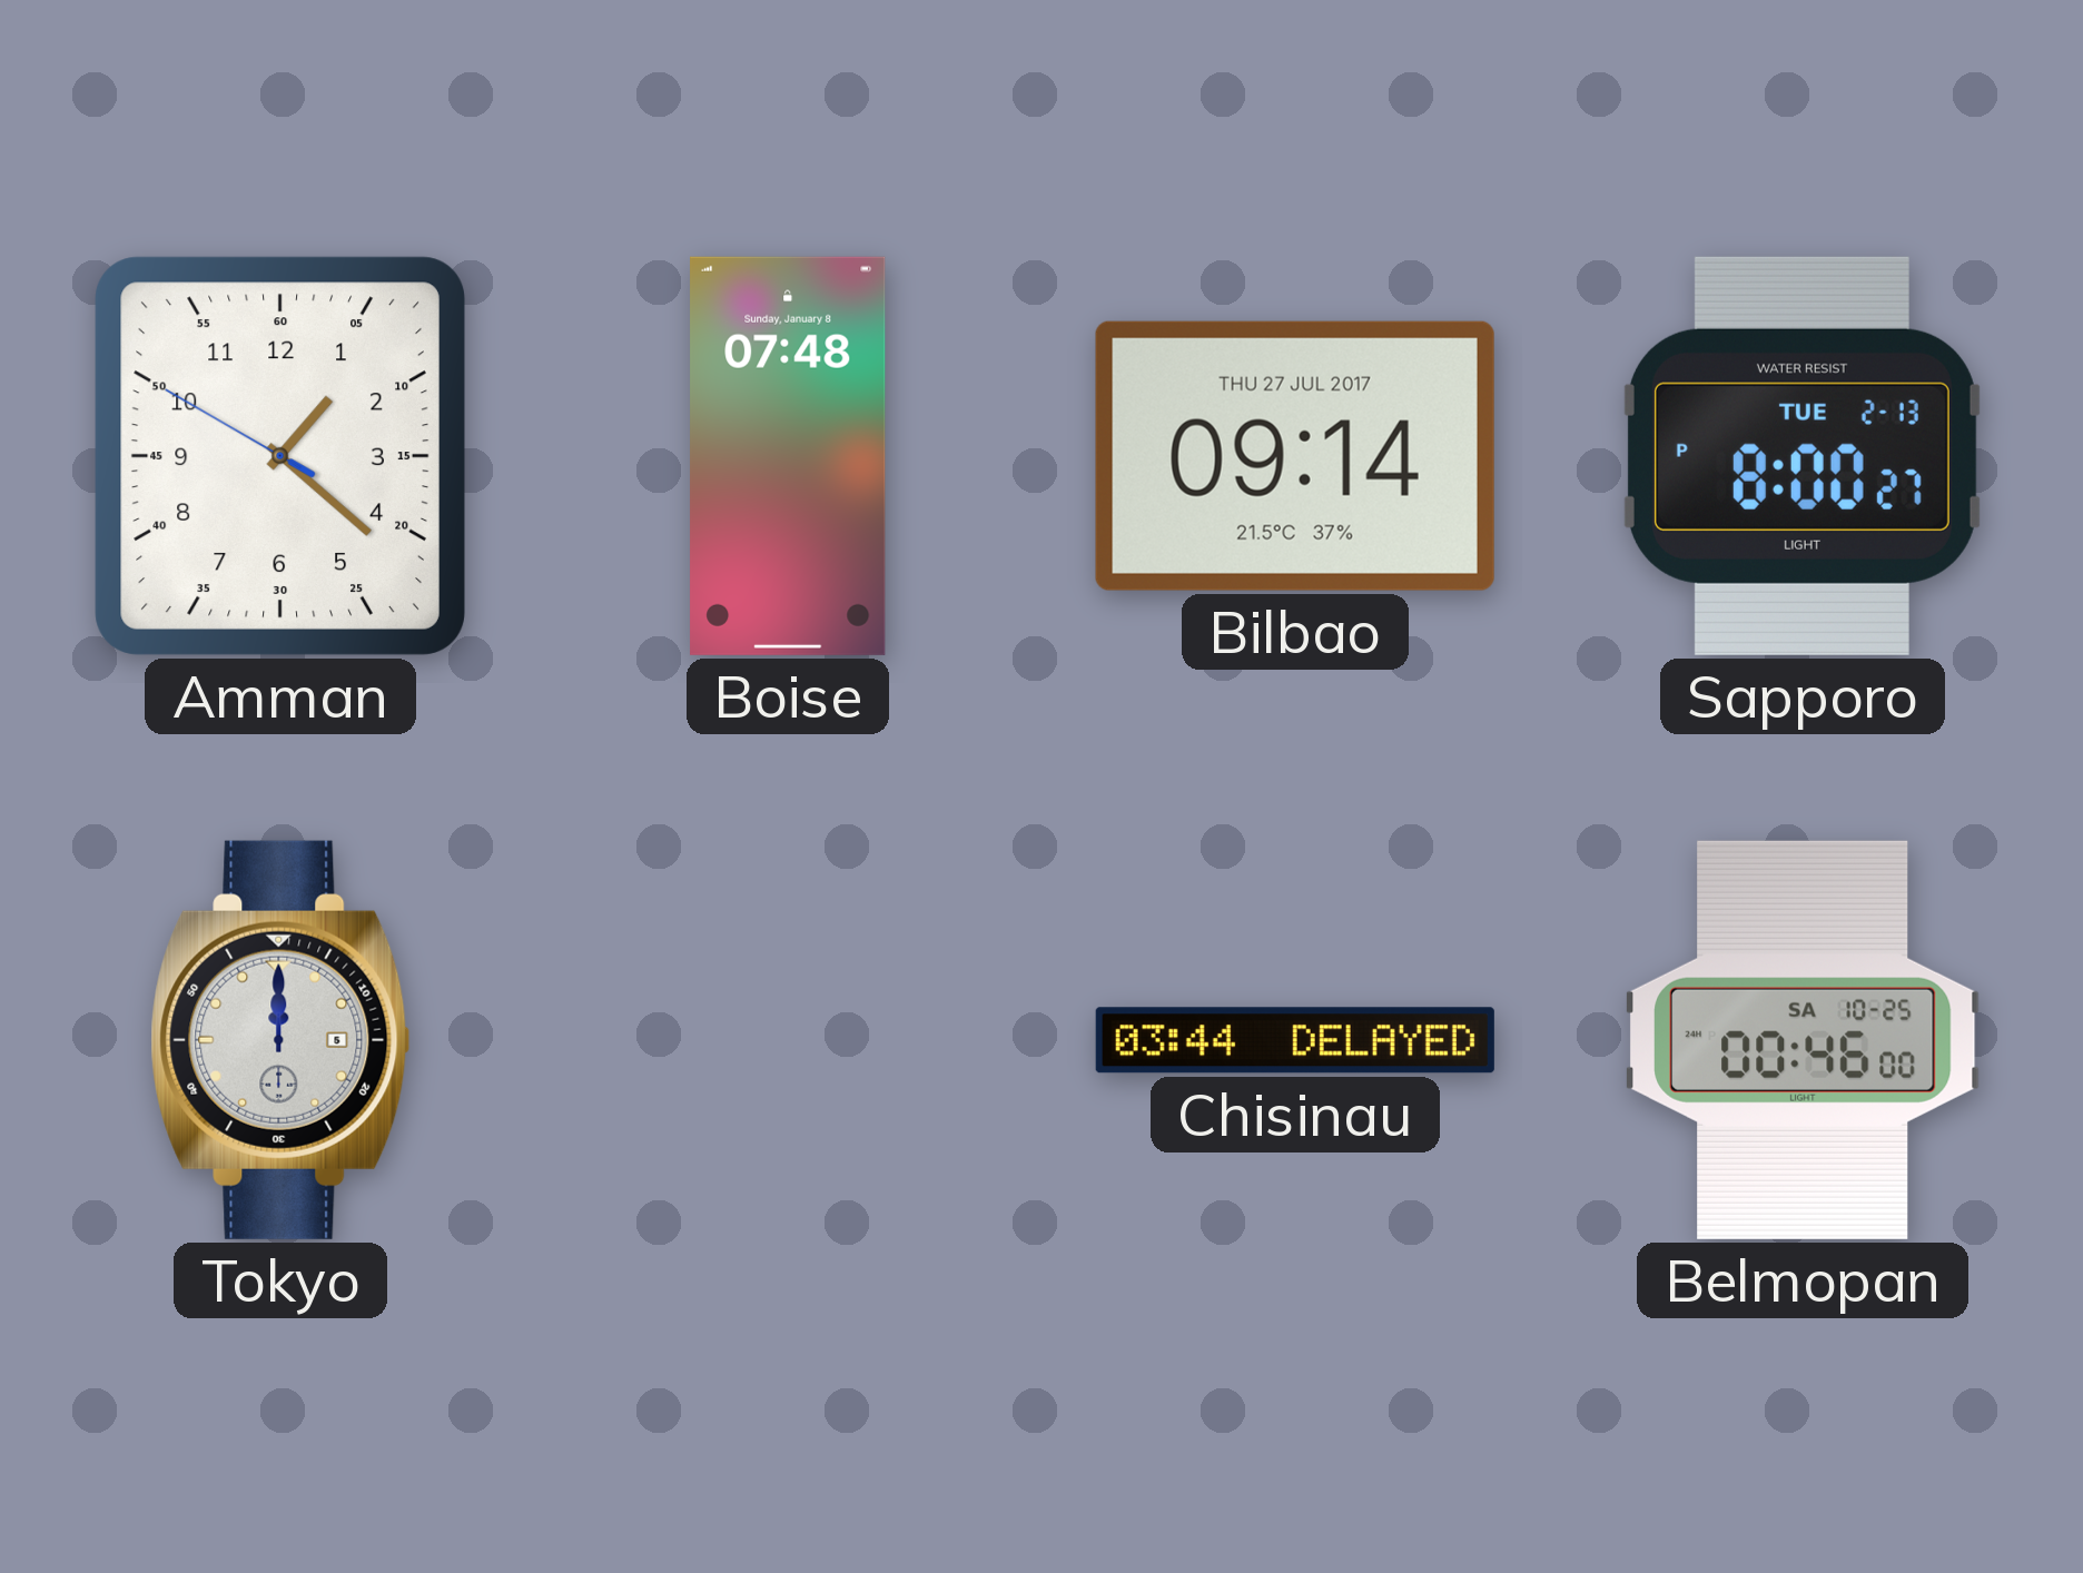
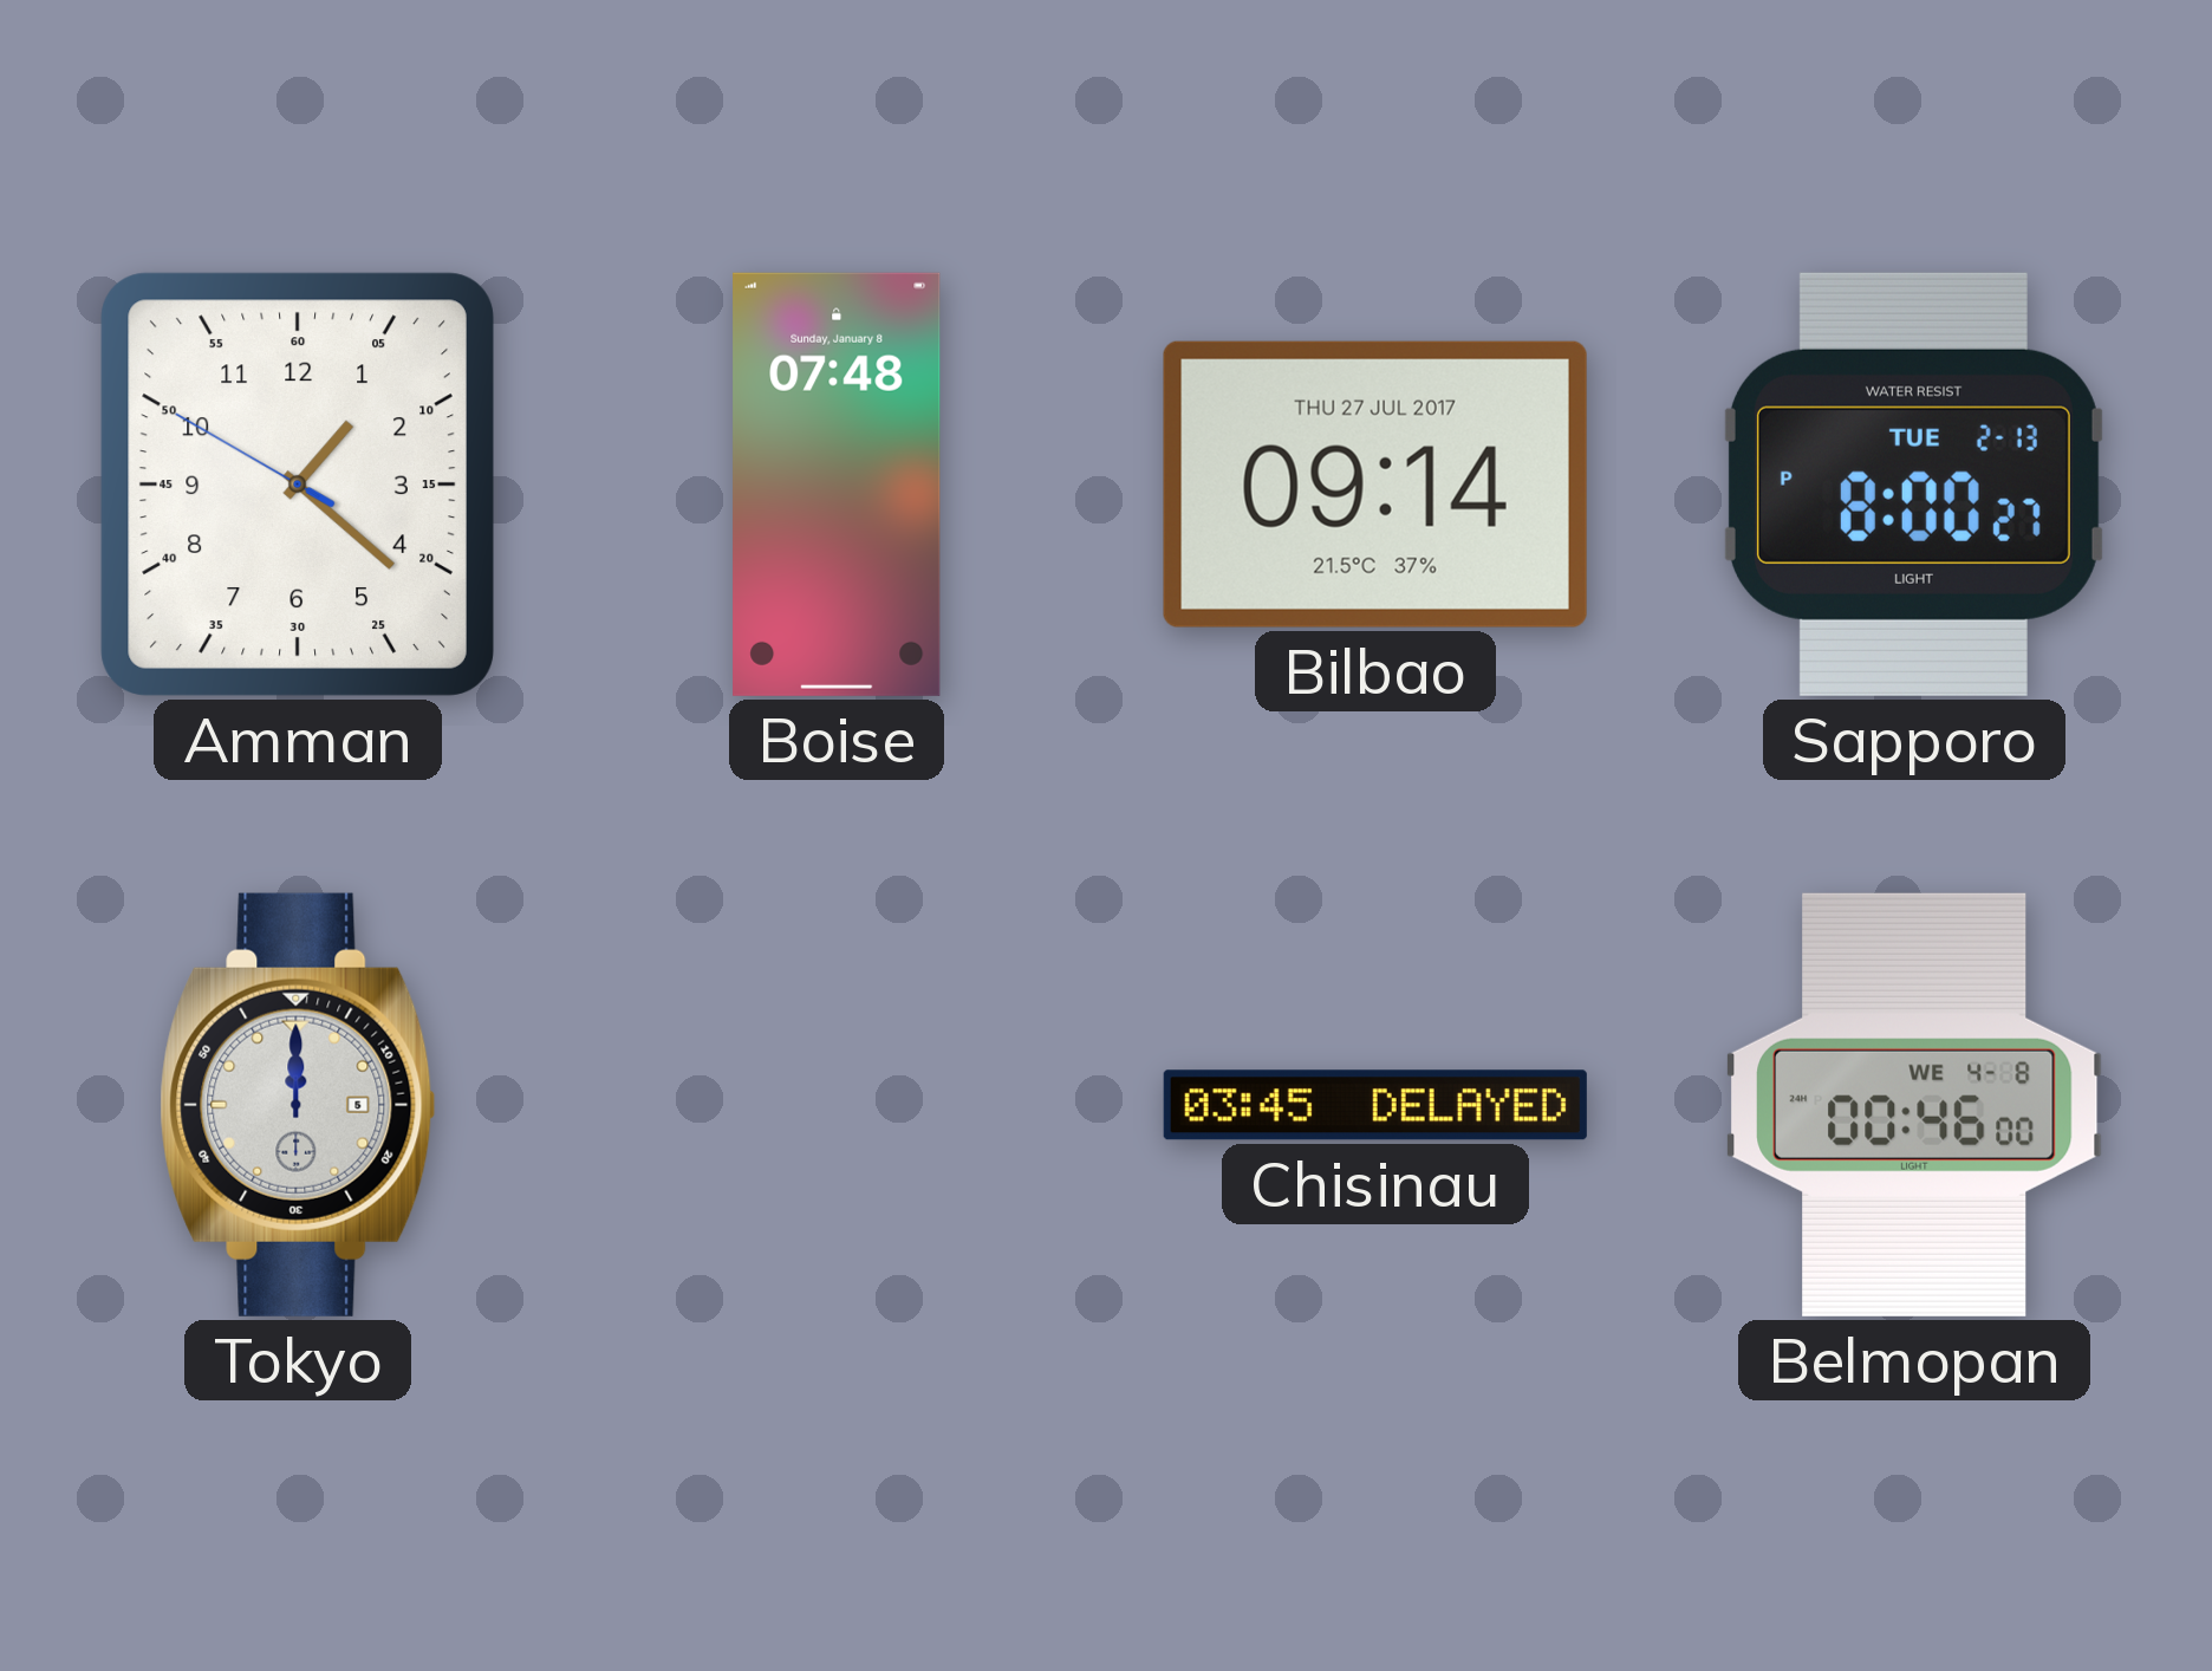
Chisinau: 03:44 -> 03:45 (1375, 1105)
Belmopan date: SA 10-25 -> WE 4-8 (1914, 1105)
